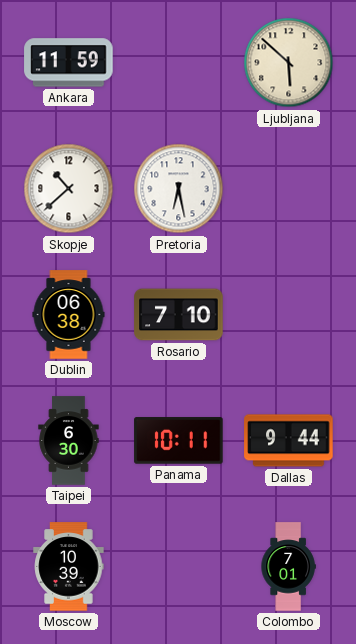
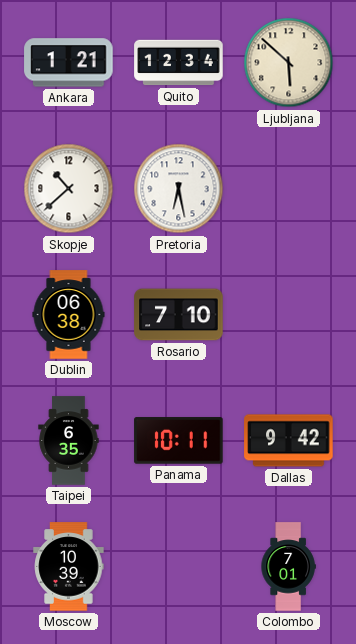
Ankara: 11:59 -> 1:21 (69, 63)
Quito: none -> 12:34 (179, 63)
Taipei: 6:30 -> 6:35 (69, 441)
Dallas: 9:44 -> 9:42 (289, 441)
